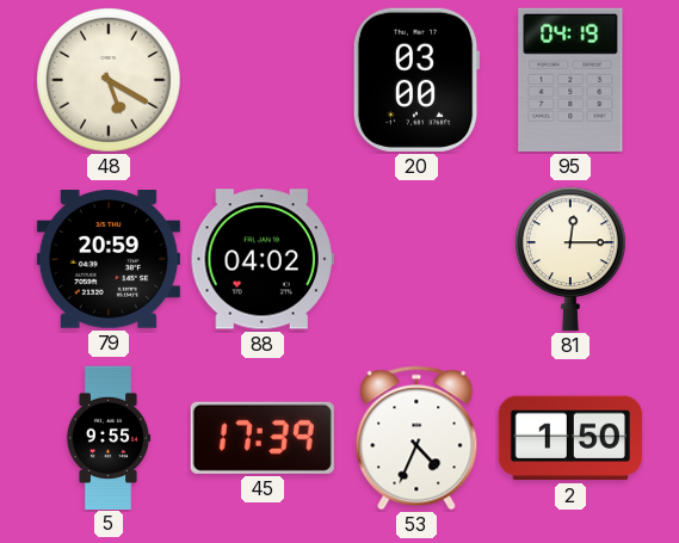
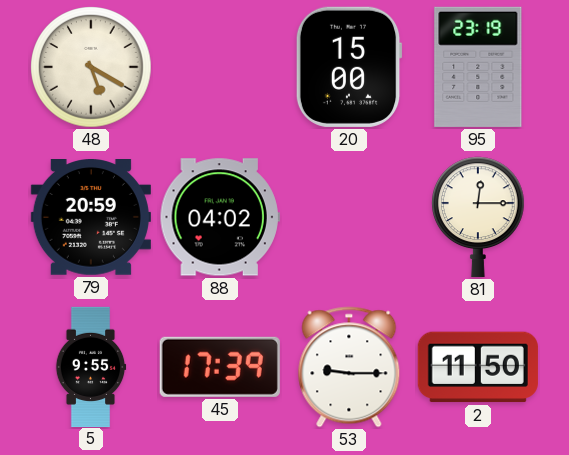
20: 03:00 -> 15:00 (349, 67)
95: 04:19 -> 23:19 (478, 67)
53: 4:34 -> 9:15 (349, 367)
2: 1:50 -> 11:50 (478, 367)
